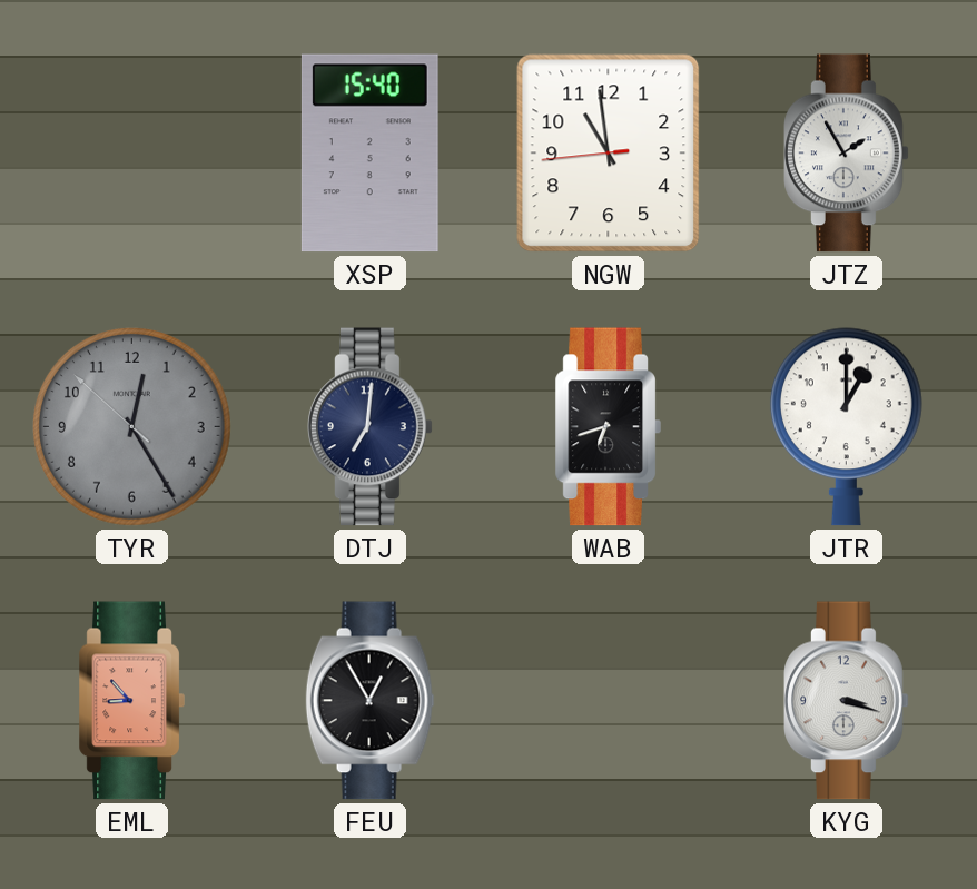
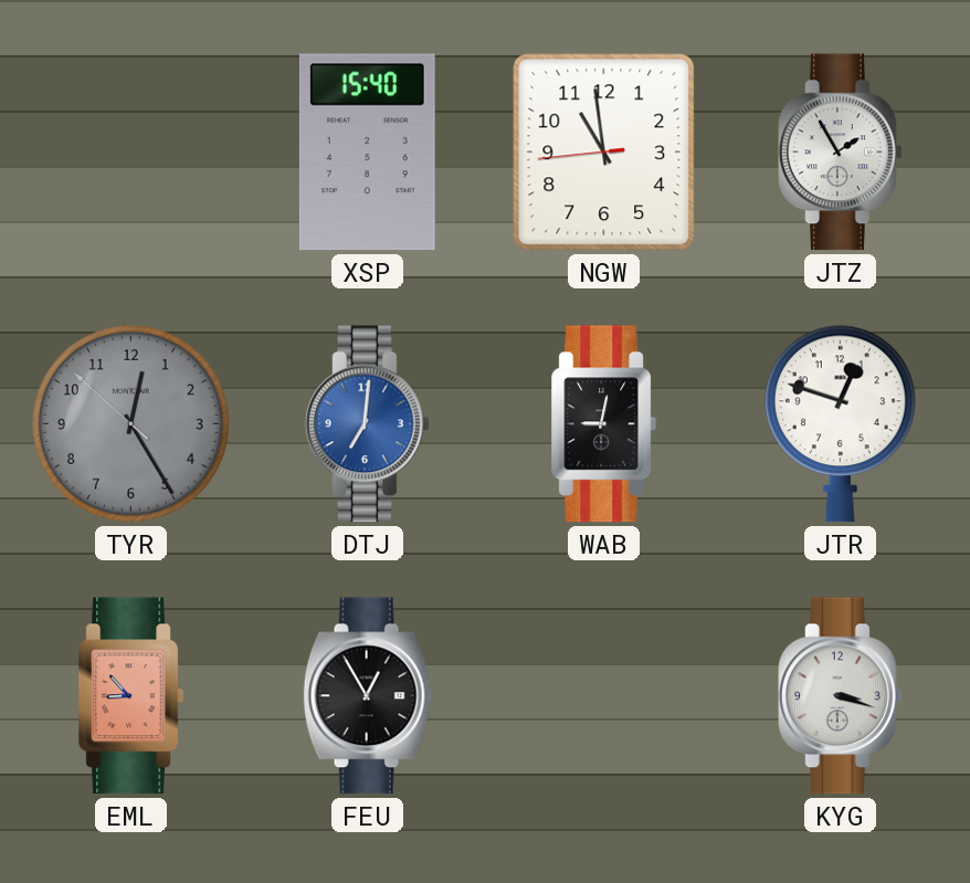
DTJ dial: navy -> blue (368, 424)
WAB: 6:42 -> 9:02 (603, 424)
JTR: 1:00 -> 12:48 (840, 424)
